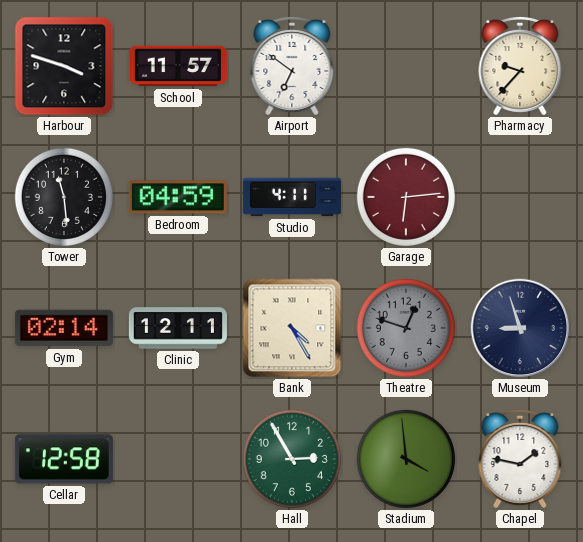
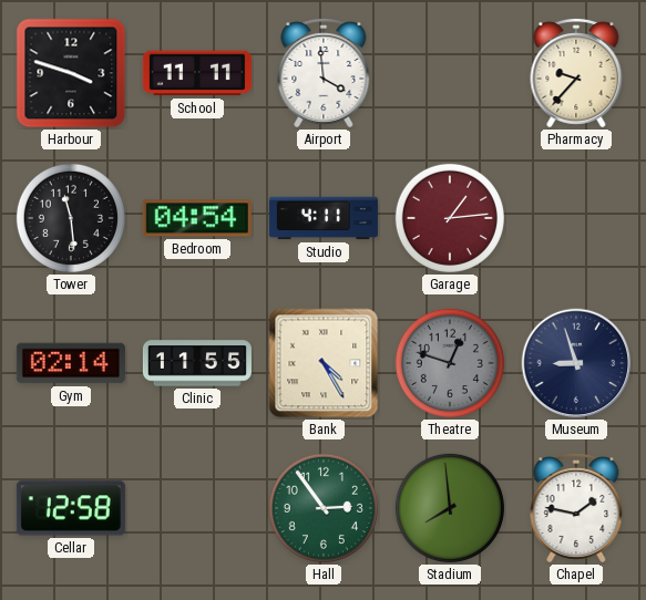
School: 11:57 -> 11:11 (197, 73)
Airport: 6:51 -> 3:59 (324, 74)
Bedroom: 04:59 -> 04:54 (197, 218)
Garage: 6:14 -> 1:14 (450, 218)
Clinic: 12:11 -> 11:55 (197, 363)
Hall: 2:55 -> 2:54 (324, 508)
Stadium: 3:59 -> 7:59 (450, 508)
